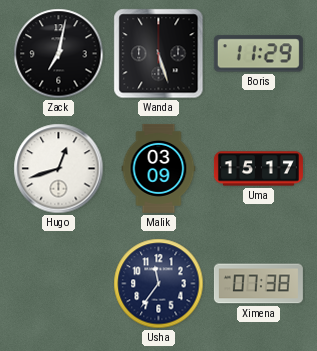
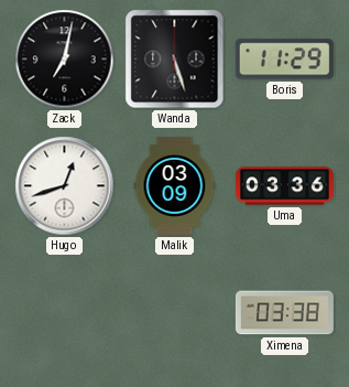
Uma: 15:17 -> 03:36 (284, 186)
Usha: 11:36 -> none (159, 284)
Ximena: 07:38 -> 03:38 (284, 313)
